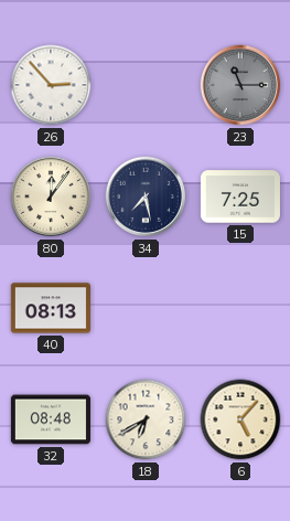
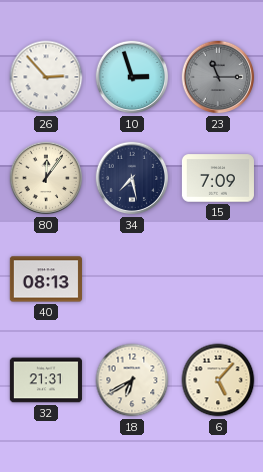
10: none -> 2:57 (132, 77)
15: 7:25 -> 7:09 (218, 178)
32: 08:48 -> 21:31 (46, 380)
